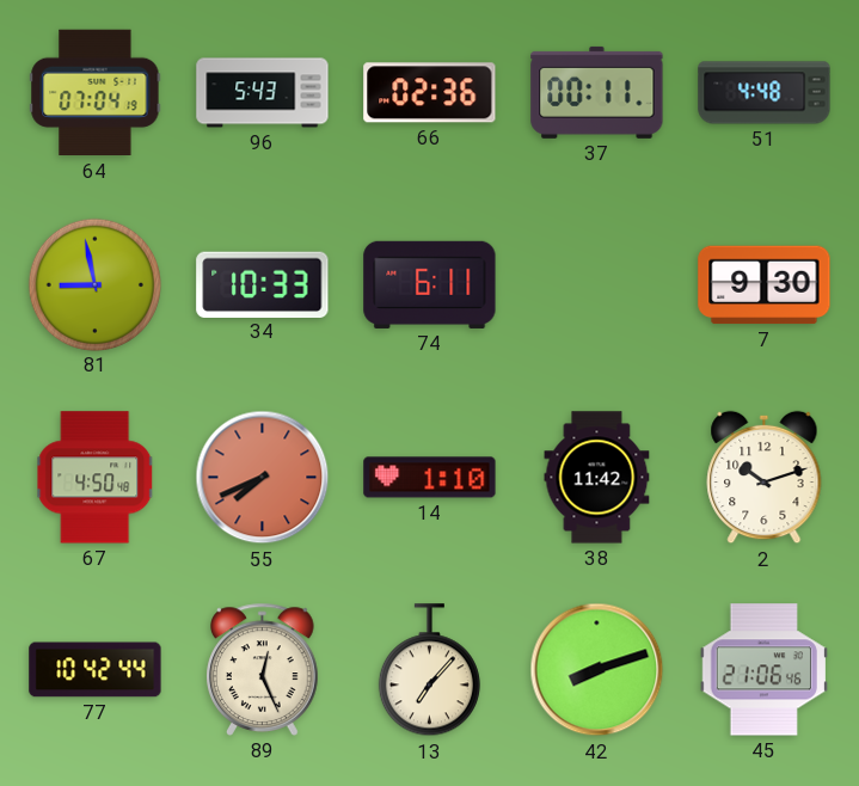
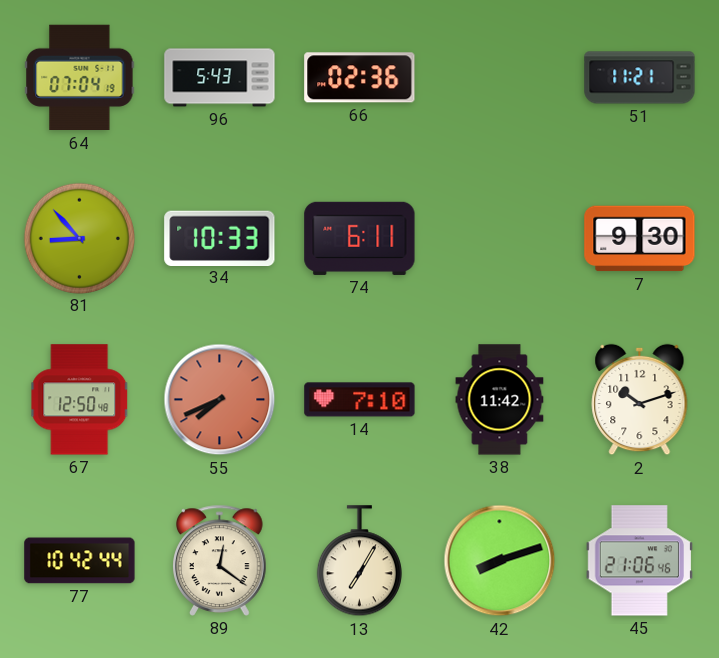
37: 00:11 -> none (597, 92)
51: 4:48 -> 11:21 (640, 78)
81: 8:58 -> 8:53 (79, 238)
67: 4:50 -> 12:50 (80, 400)
14: 1:10 -> 7:10 (360, 400)
89: 12:26 -> 12:21 (220, 560)
13: 7:07 -> 7:05 (359, 561)
